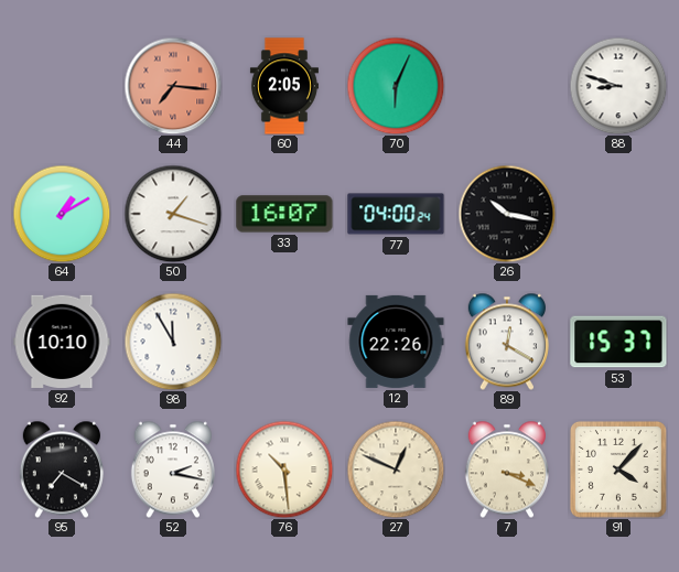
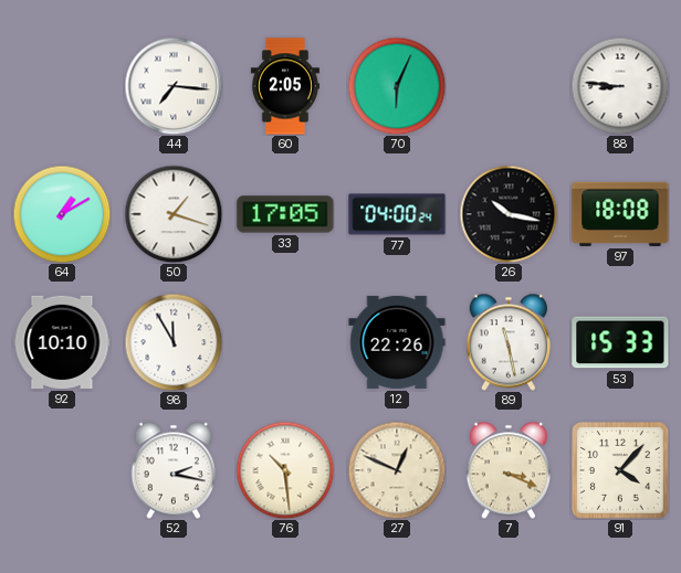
44 dial: salmon -> white (174, 86)
88: 8:48 -> 8:46 (620, 86)
33: 16:07 -> 17:05 (285, 214)
97: none -> 18:08 (620, 214)
89: 12:20 -> 11:28 (509, 342)
53: 15:37 -> 15:33 (620, 342)
95: 7:20 -> none (62, 470)
